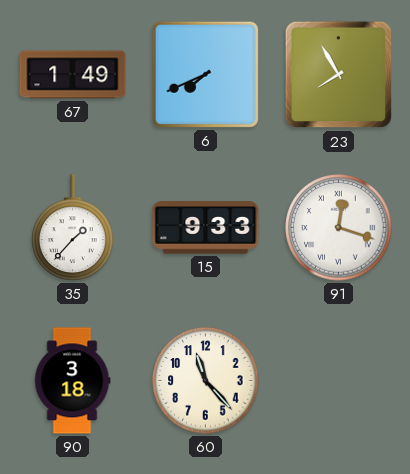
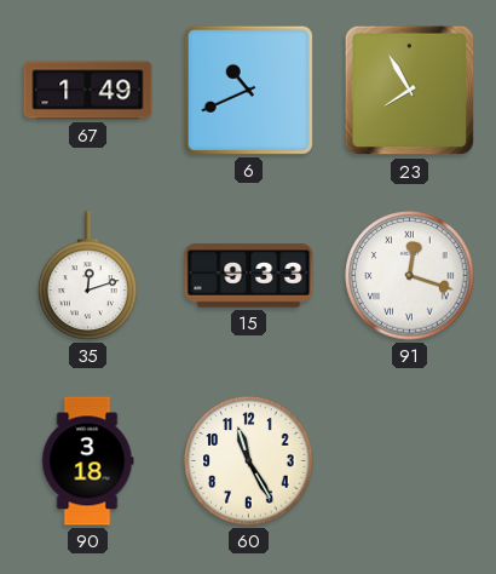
6: 7:41 -> 10:41 (248, 90)
35: 1:37 -> 12:12 (88, 276)
60: 11:23 -> 11:25 (249, 461)
